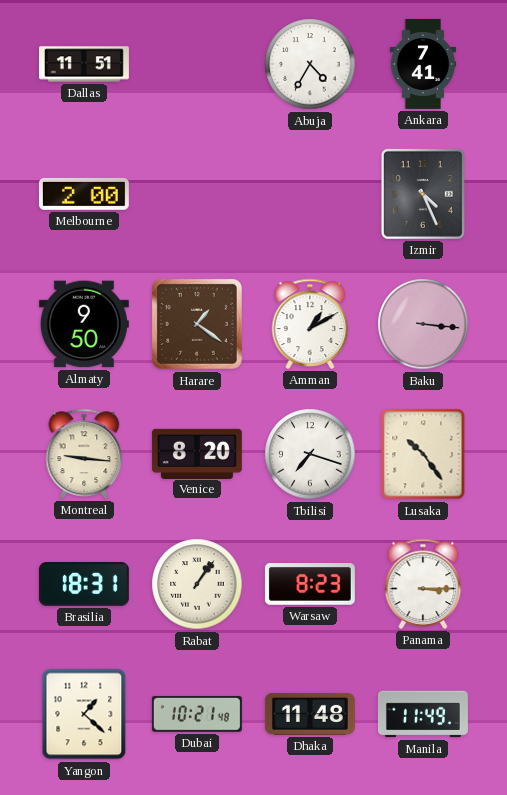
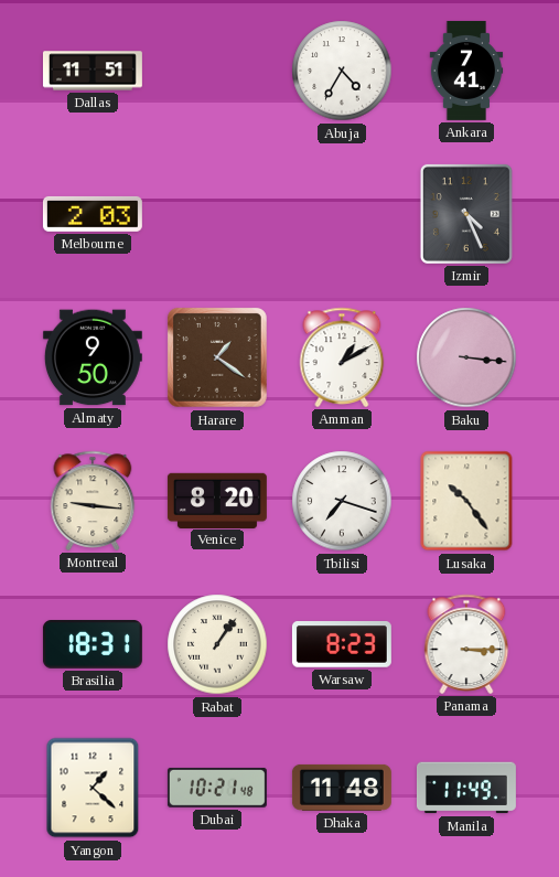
Melbourne: 2:00 -> 2:03 (93, 214)
